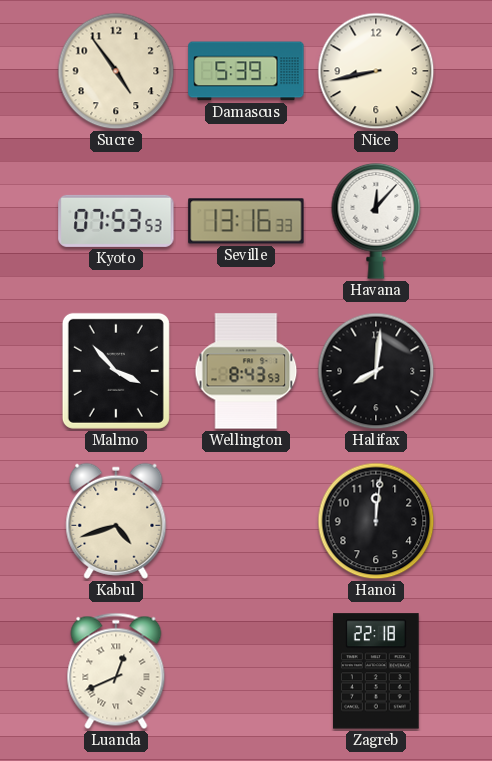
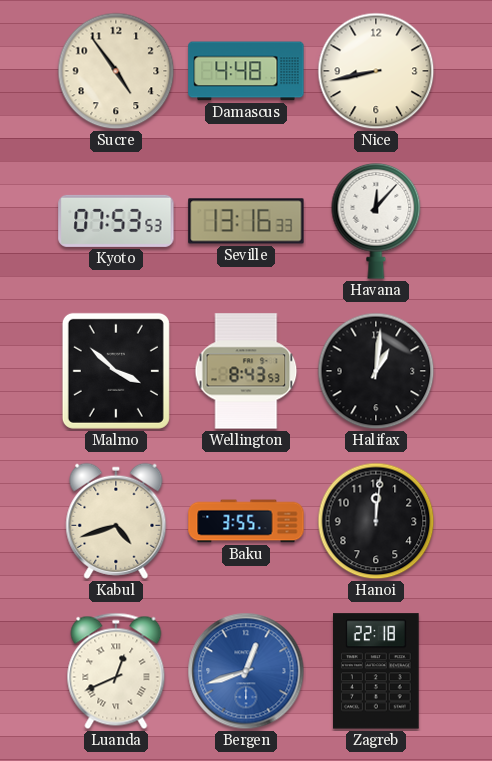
Damascus: 5:39 -> 4:48 (246, 71)
Malmo: 3:53 -> 3:52 (116, 371)
Halifax: 8:01 -> 1:01 (376, 371)
Baku: none -> 3:55 (246, 521)
Bergen: none -> 12:42 (246, 671)
